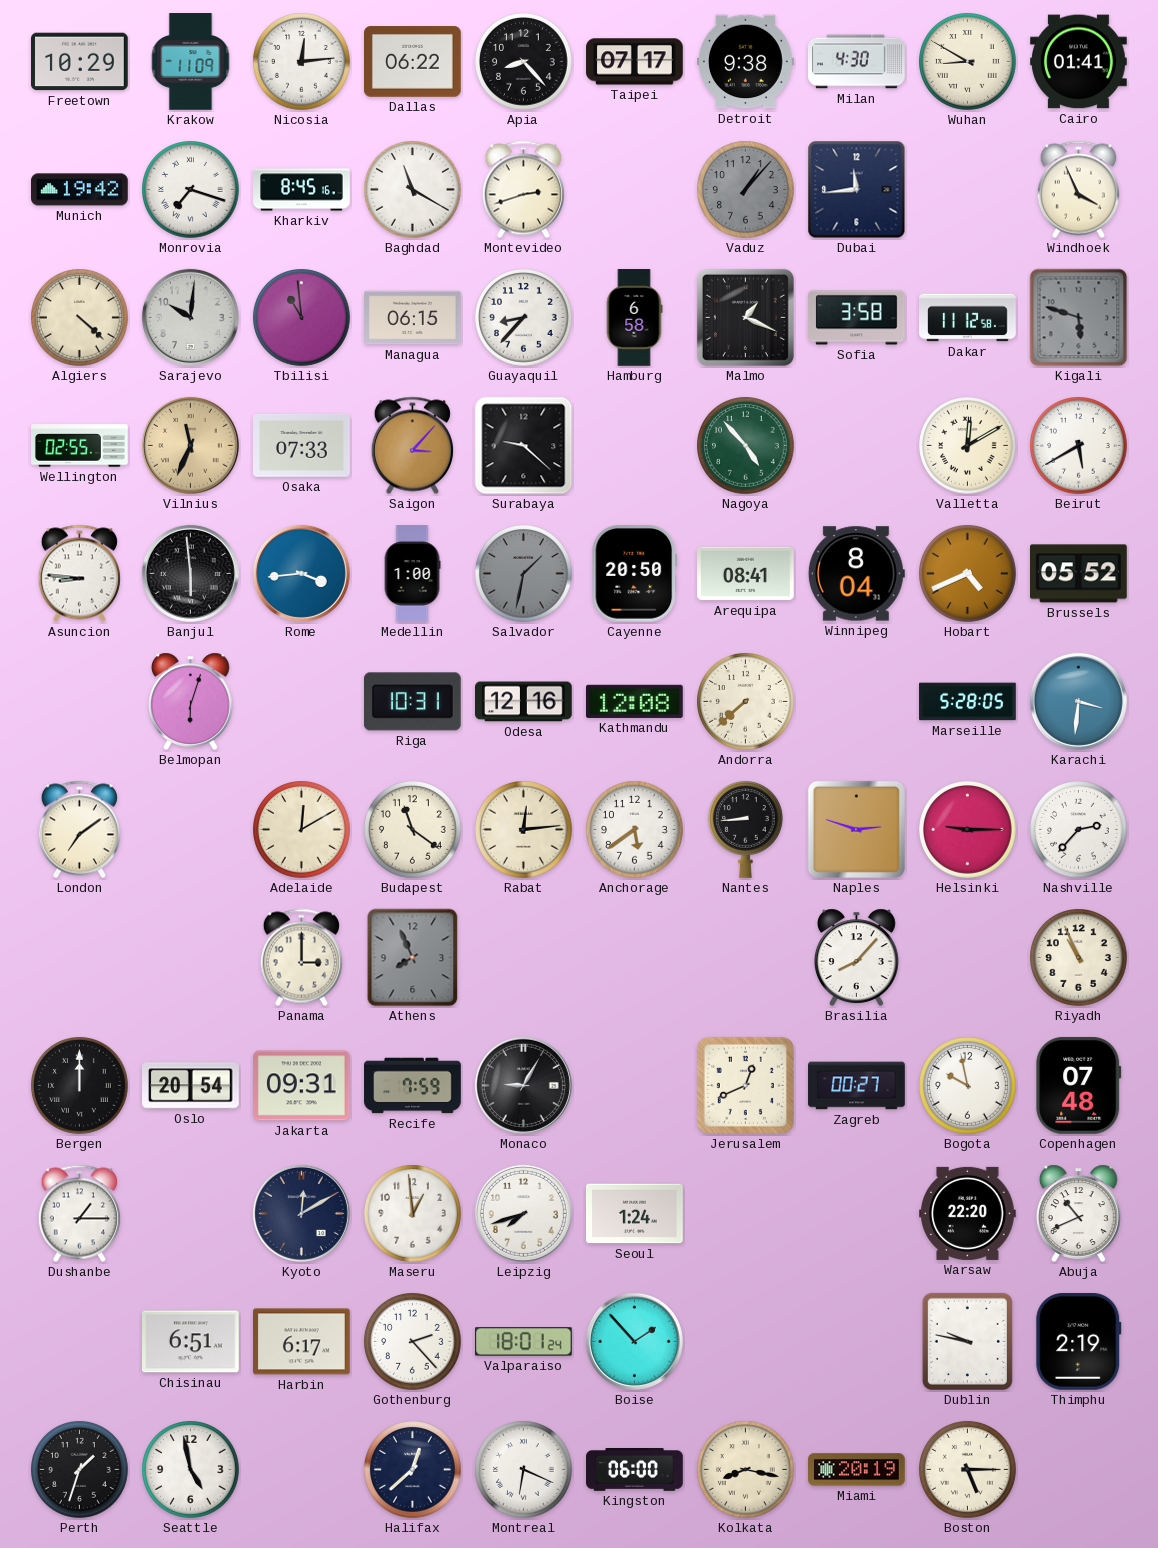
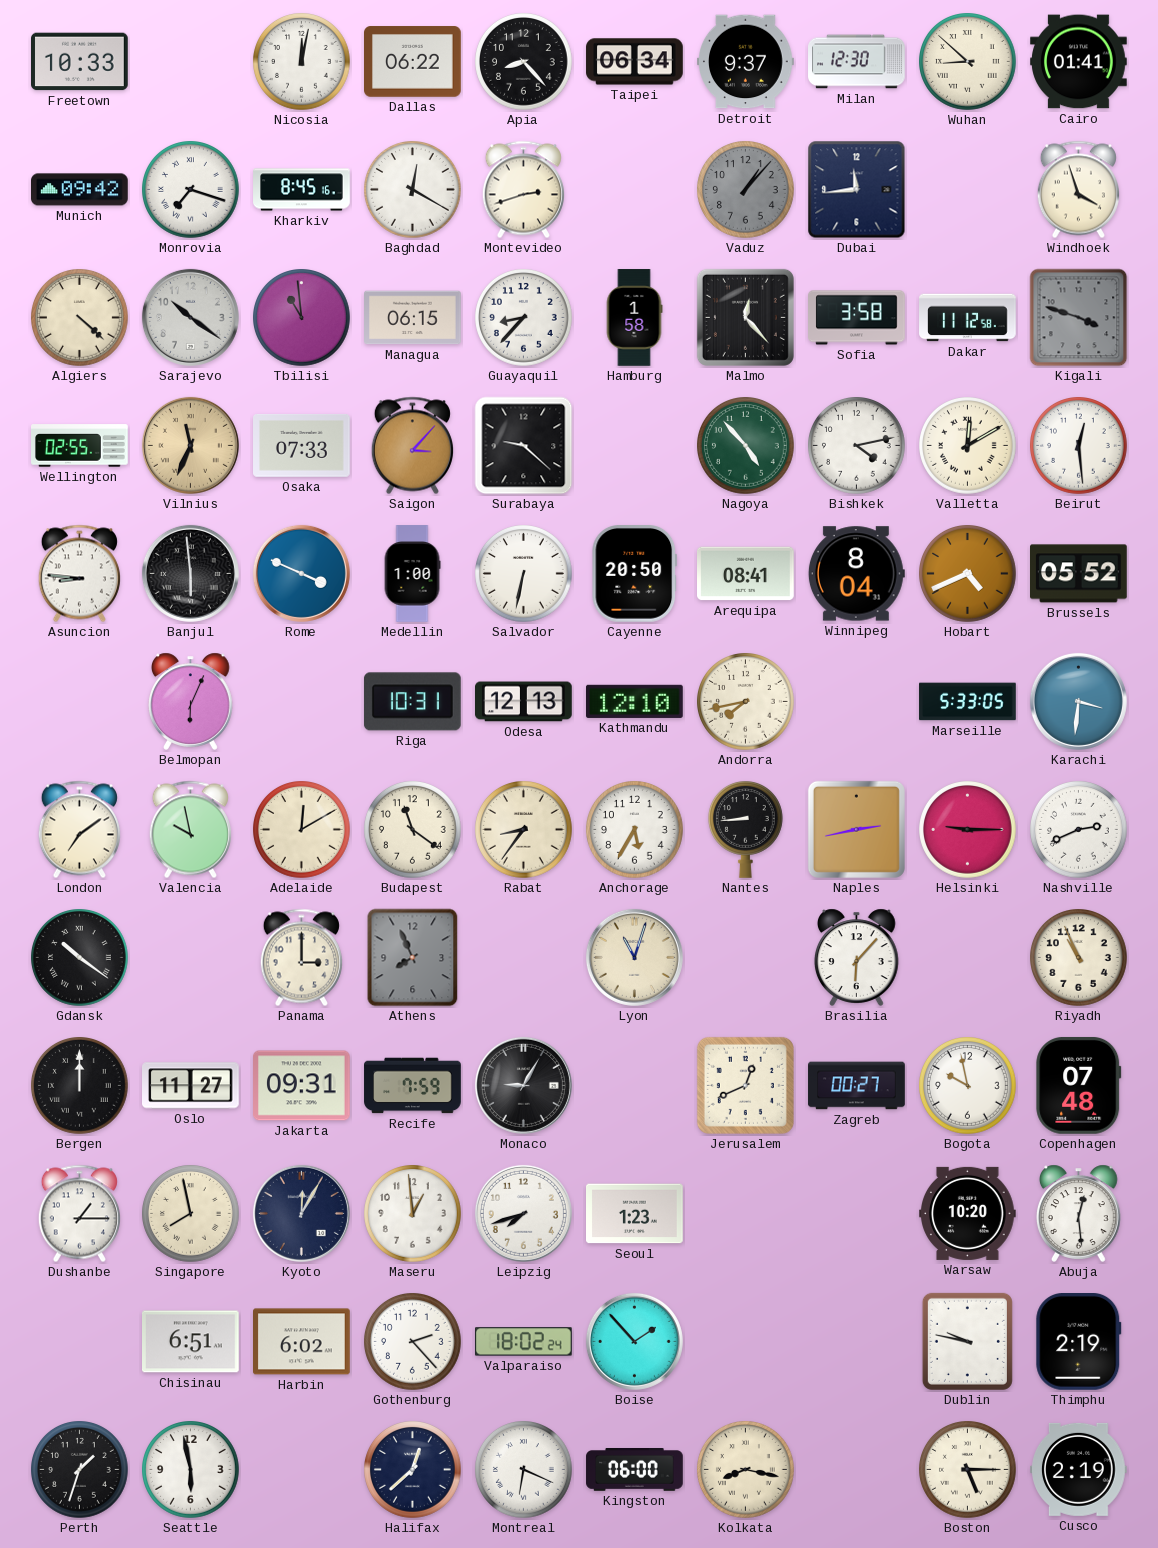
Freetown: 10:29 -> 10:33 (80, 62)
Krakow: 11:09 -> none (191, 62)
Nicosia: 12:14 -> 12:02 (302, 62)
Taipei: 07:17 -> 06:34 (635, 62)
Detroit: 9:38 -> 9:37 (746, 62)
Milan: 4:30 -> 12:30 (857, 62)
Wuhan: 8:50 -> 8:52 (968, 62)
Munich: 19:42 -> 09:42 (80, 190)
Baghdad: 11:20 -> 12:20 (413, 190)
Windhoek: 3:56 -> 3:57 (1078, 190)
Sarajevo: 10:01 -> 10:21 (190, 317)
Hamburg: 6:58 -> 1:58 (634, 318)
Malmo: 1:19 -> 12:23 (745, 317)
Kigali: 5:48 -> 3:48 (1079, 318)
Bishkek: none -> 4:13 (857, 446)
Beirut: 5:40 -> 12:29 (1079, 446)
Rome: 3:44 -> 3:49 (301, 573)
Salvador: 1:32 -> 6:32 (524, 574)
Salvador dial: grey -> white (524, 574)
Belmopan: 6:03 -> 6:04 (190, 701)
Odesa: 12:16 -> 12:13 (524, 702)
Kathmandu: 12:08 -> 12:10 (635, 701)
Andorra: 7:38 -> 7:43 (746, 702)
Marseille: 5:28 -> 5:33 (968, 702)
Valencia: none -> 9:58 (190, 830)
Rabat: 12:14 -> 8:36 (524, 830)
Anchorage: 5:39 -> 5:35 (635, 830)
Naples: 2:48 -> 2:43 (856, 829)
Nashville: 2:37 -> 2:41 (1079, 830)
Gdansk: none -> 10:21 (80, 958)
Lyon: none -> 11:03 (634, 957)
Brasilia: 8:07 -> 6:07 (856, 957)
Oslo: 20:54 -> 11:27 (191, 1086)
Singapore: none -> 7:58 (191, 1214)
Kyoto: 12:10 -> 12:05 (301, 1213)
Seoul: 1:24 -> 1:23 (635, 1214)
Warsaw: 22:20 -> 10:20 (968, 1213)
Abuja: 10:41 -> 12:29 (1078, 1213)
Harbin: 6:17 -> 6:02 (302, 1342)
Valparaiso: 18:01 -> 18:02 (524, 1342)
Seattle: 4:58 -> 5:58 (191, 1470)
Miami: 20:19 -> none (857, 1470)
Cusco: none -> 2:19 (1079, 1469)
